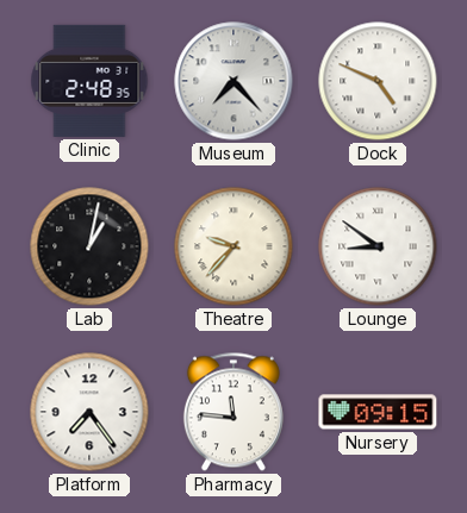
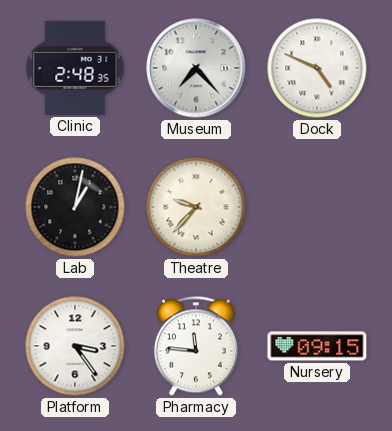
Lounge: 8:51 -> none (378, 246)
Platform: 7:24 -> 3:24 (75, 346)
